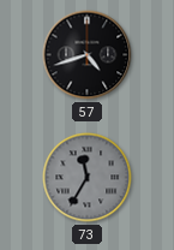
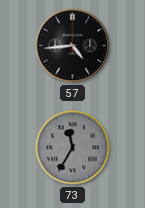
57: 4:42 -> 4:44 (73, 46)
